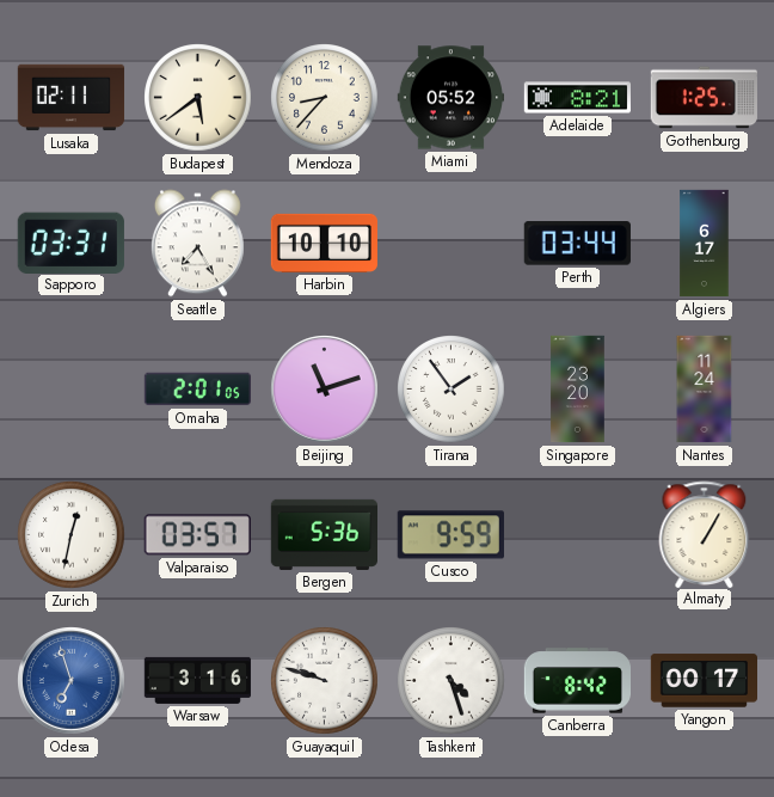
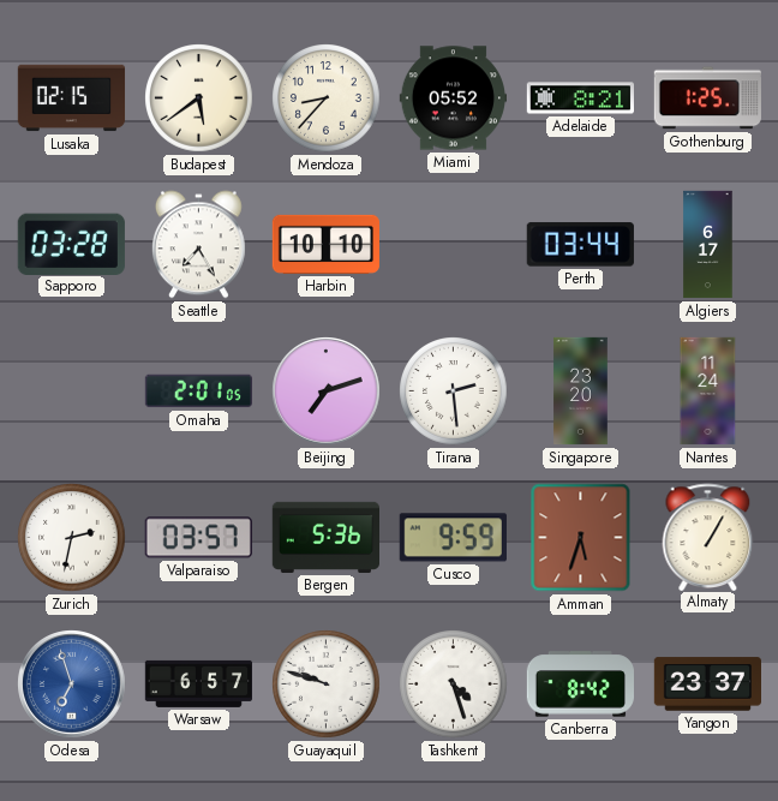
Lusaka: 02:11 -> 02:15 (72, 98)
Sapporo: 03:31 -> 03:28 (71, 244)
Beijing: 11:12 -> 7:12 (327, 391)
Tirana: 1:54 -> 2:29 (454, 391)
Zurich: 12:32 -> 2:32 (72, 538)
Amman: none -> 5:33 (581, 538)
Warsaw: 3:16 -> 6:57 (198, 683)
Yangon: 00:17 -> 23:37 (707, 685)
